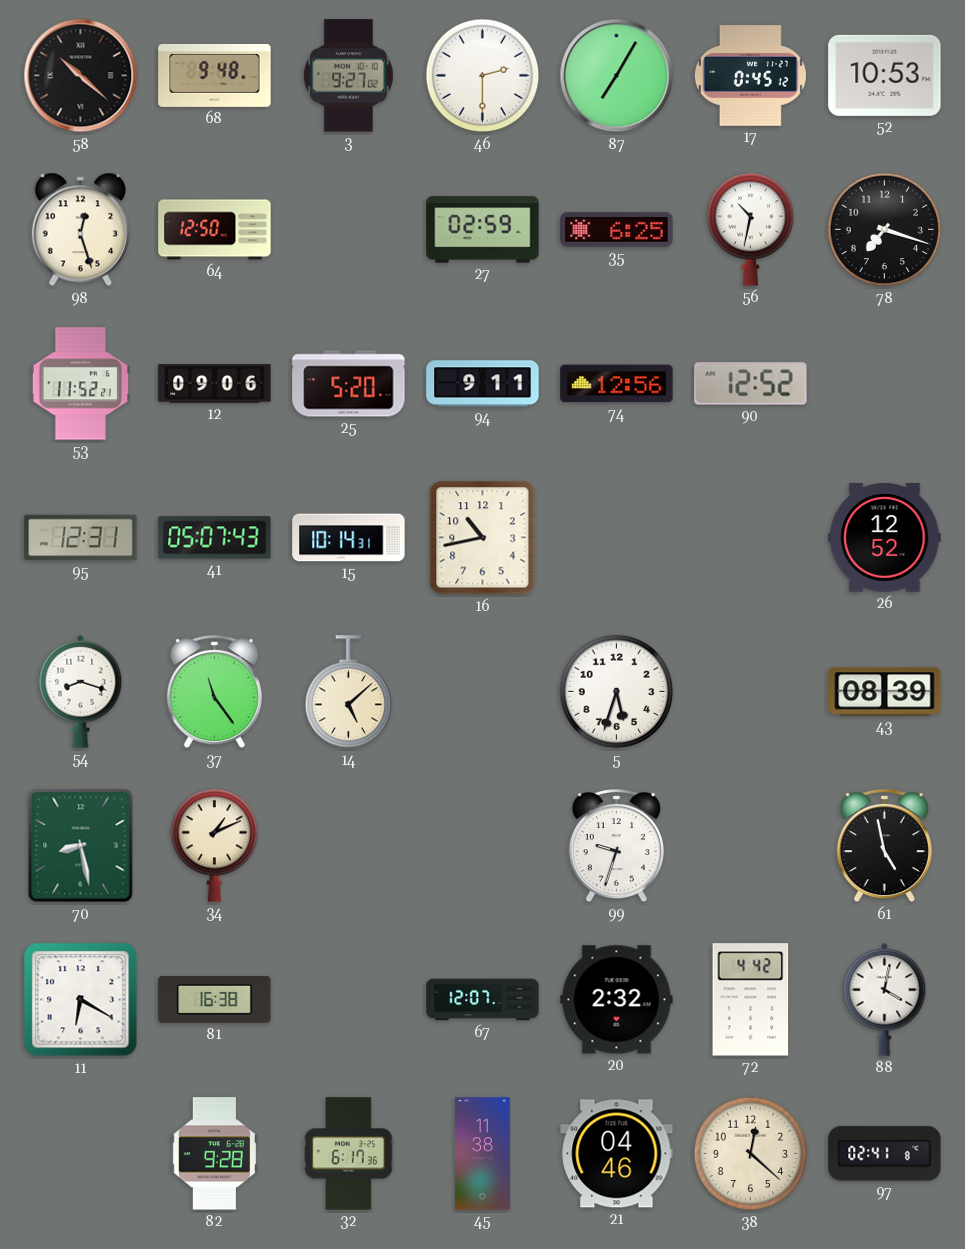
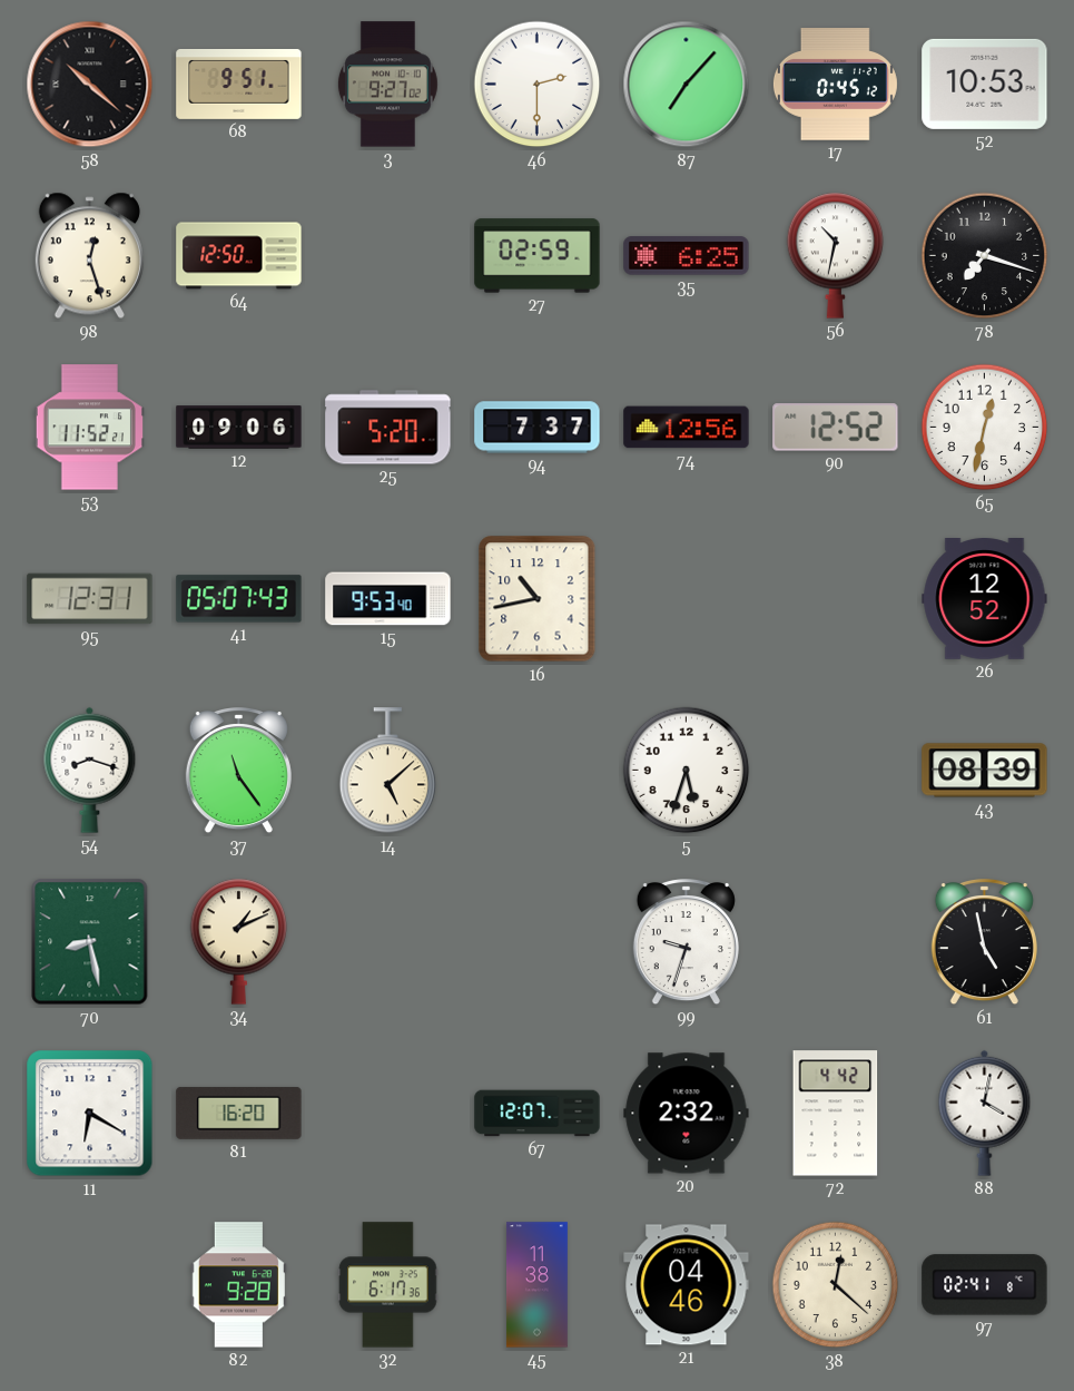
68: 9:48 -> 9:51 (239, 84)
87: 7:05 -> 7:07 (687, 85)
94: 9:11 -> 7:37 (538, 428)
65: none -> 12:32 (985, 428)
15: 10:14 -> 9:53 (388, 599)
81: 16:38 -> 16:20 (239, 1113)
